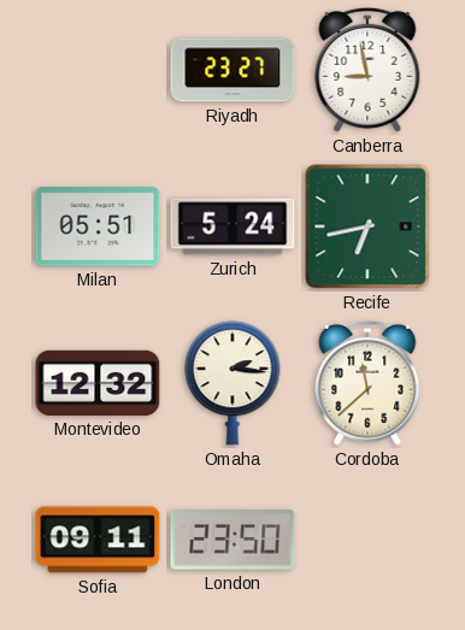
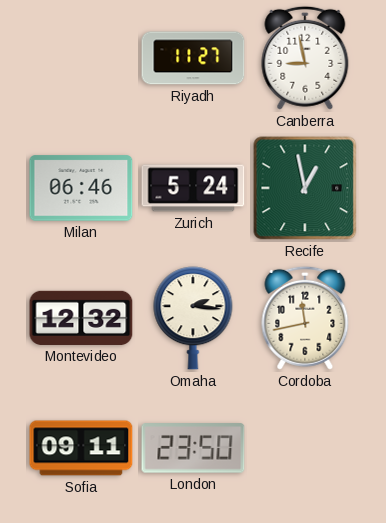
Riyadh: 23:27 -> 11:27 (193, 58)
Milan: 05:51 -> 06:46 (81, 188)
Recife: 6:43 -> 12:58 (305, 188)
Cordoba: 11:38 -> 11:43 (305, 318)
